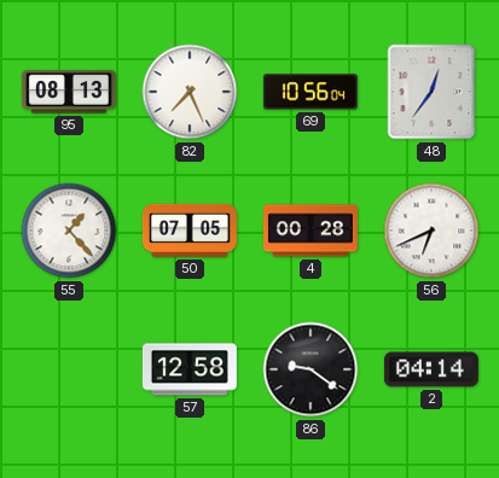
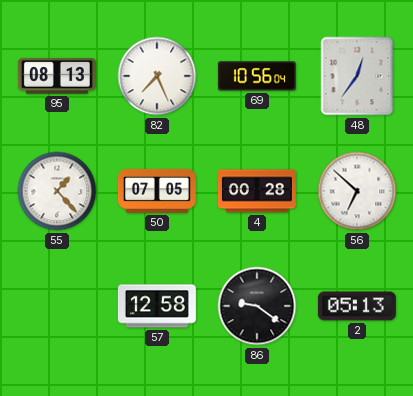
56: 6:41 -> 6:52 (357, 191)
2: 04:14 -> 05:13 (357, 306)
